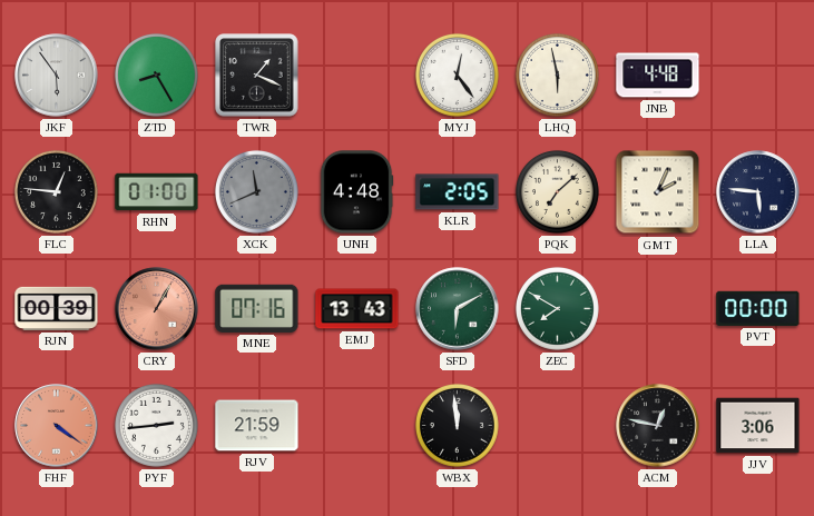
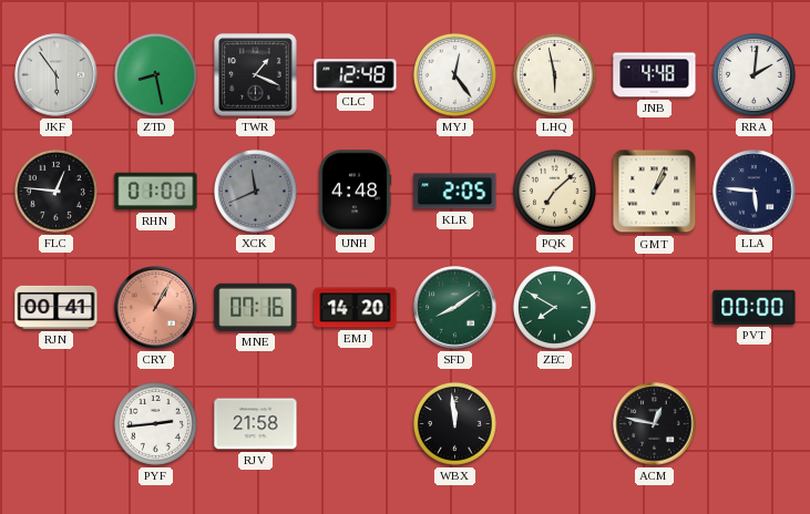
ZTD: 8:25 -> 8:28 (155, 74)
CLC: none -> 12:48 (356, 75)
RRA: none -> 2:01 (753, 74)
GMT: 2:04 -> 1:04 (655, 192)
RJN: 00:39 -> 00:41 (57, 307)
EMJ: 13:43 -> 14:20 (356, 308)
SFD: 6:10 -> 8:09 (455, 308)
FHF: 4:21 -> none (57, 426)
RJV: 21:59 -> 21:58 (256, 424)
JJV: 3:06 -> none (758, 426)
